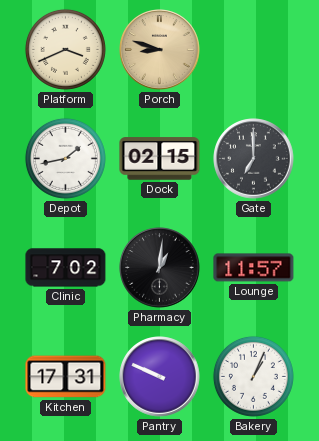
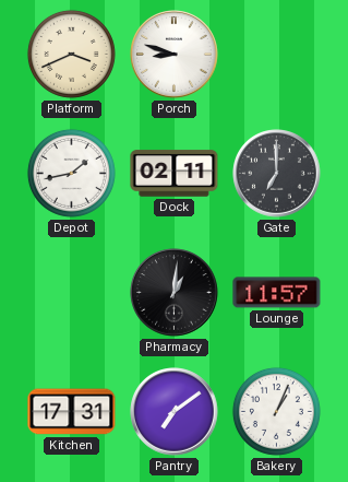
Porch dial: champagne -> white (175, 55)
Dock: 02:15 -> 02:11 (175, 174)
Clinic: 7:02 -> none (66, 268)
Pantry: 9:49 -> 7:09 (175, 412)
